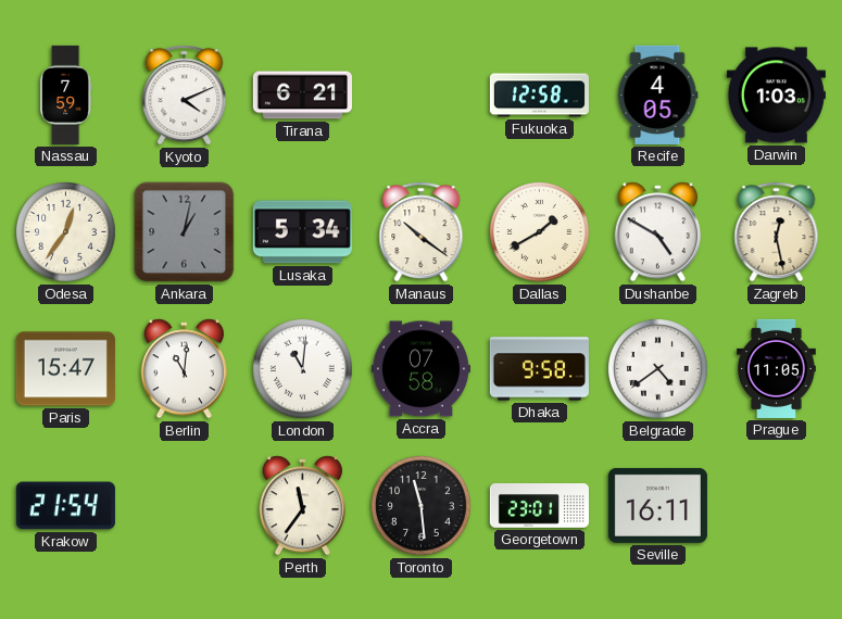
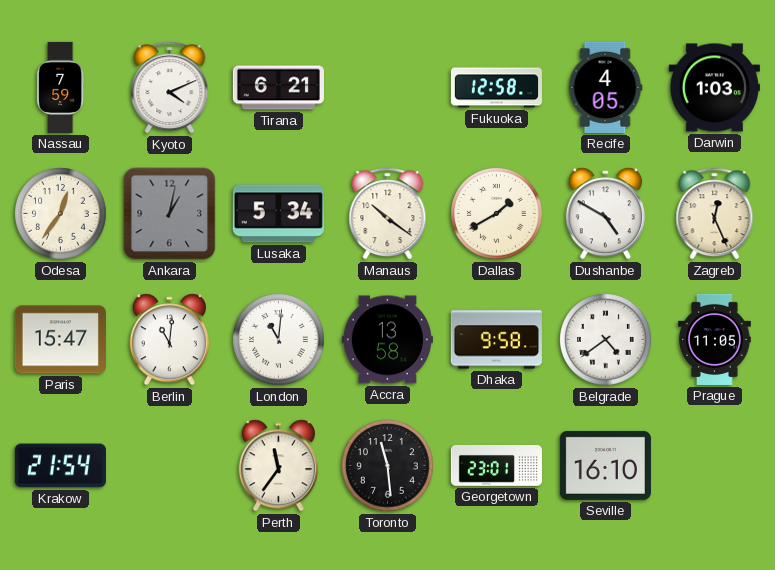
Zagreb: 12:28 -> 12:26 (715, 214)
Accra: 07:58 -> 13:58 (387, 340)
Seville: 16:11 -> 16:10 (605, 465)
